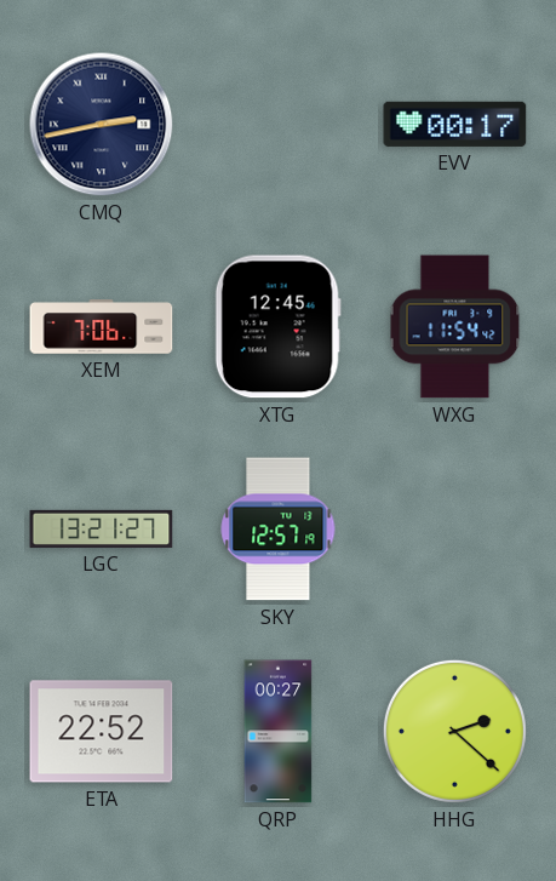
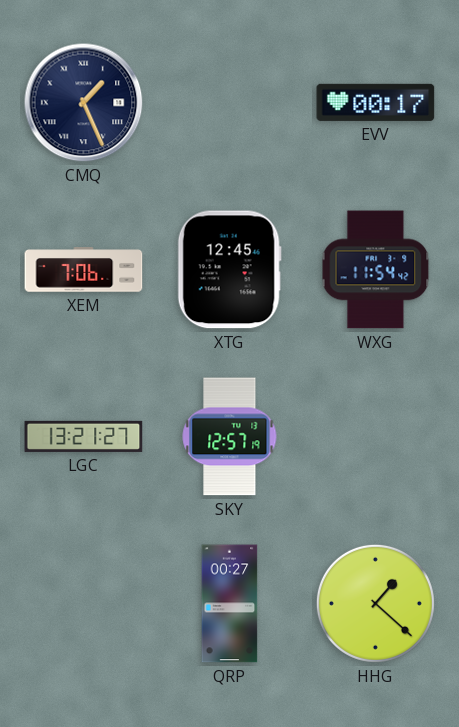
CMQ: 2:43 -> 1:26 (84, 103)
ETA: 22:52 -> none (102, 732)
HHG: 2:22 -> 1:22 (375, 603)
